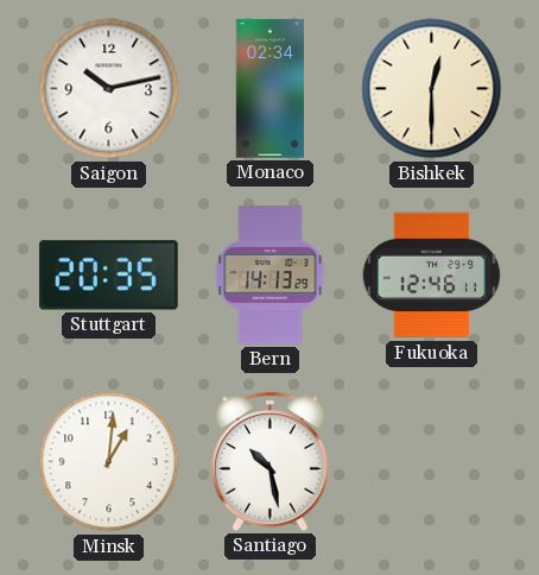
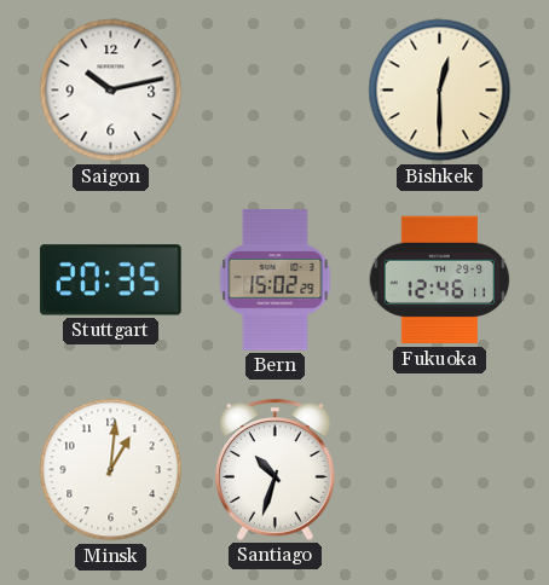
Monaco: 02:34 -> none (269, 89)
Bern: 14:13 -> 15:02 (276, 280)
Santiago: 10:28 -> 10:33 (276, 469)
